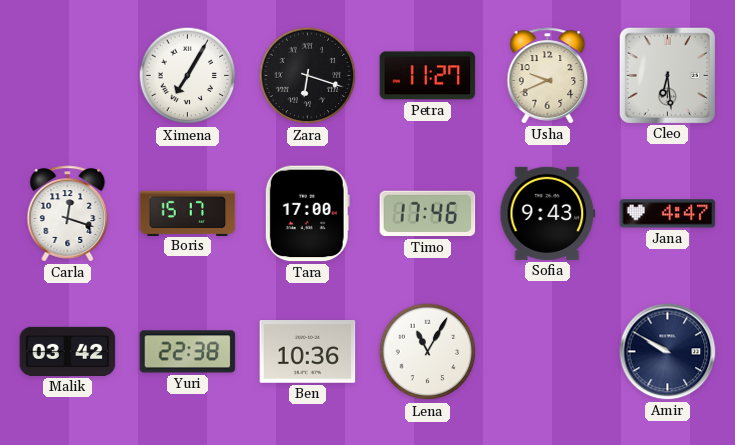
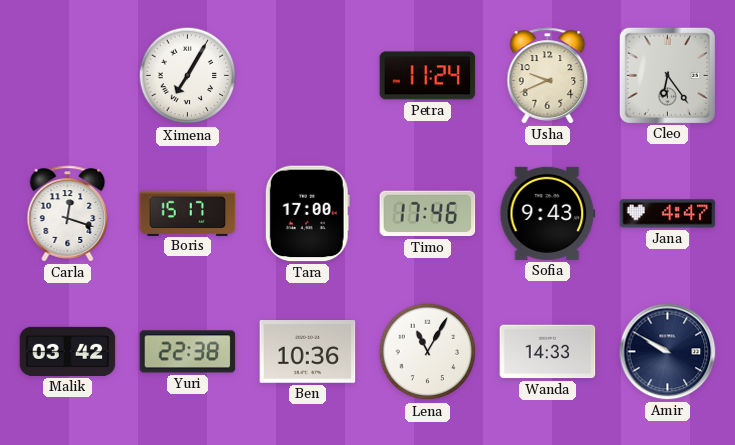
Zara: 6:18 -> none (308, 76)
Petra: 11:27 -> 11:24 (428, 76)
Cleo: 6:29 -> 6:24 (667, 75)
Wanda: none -> 14:33 (548, 352)
